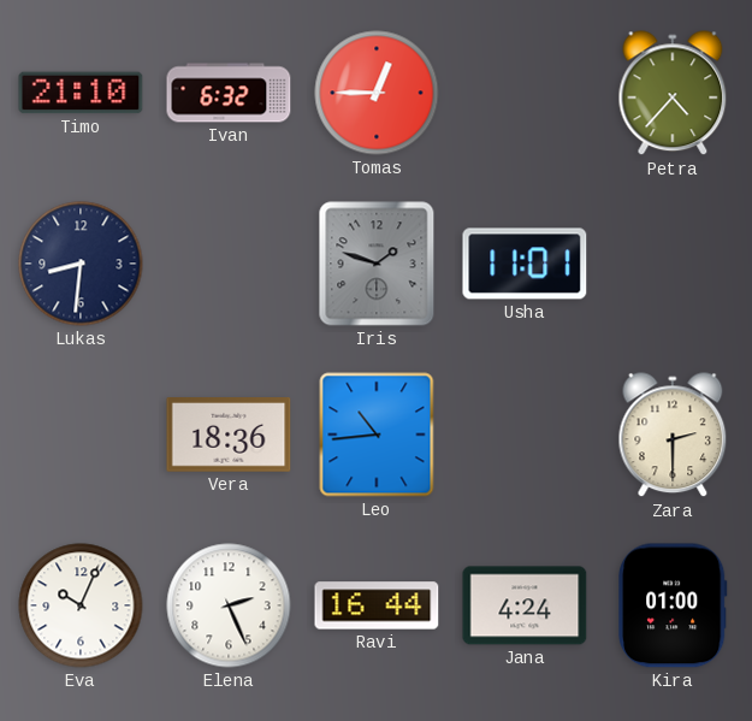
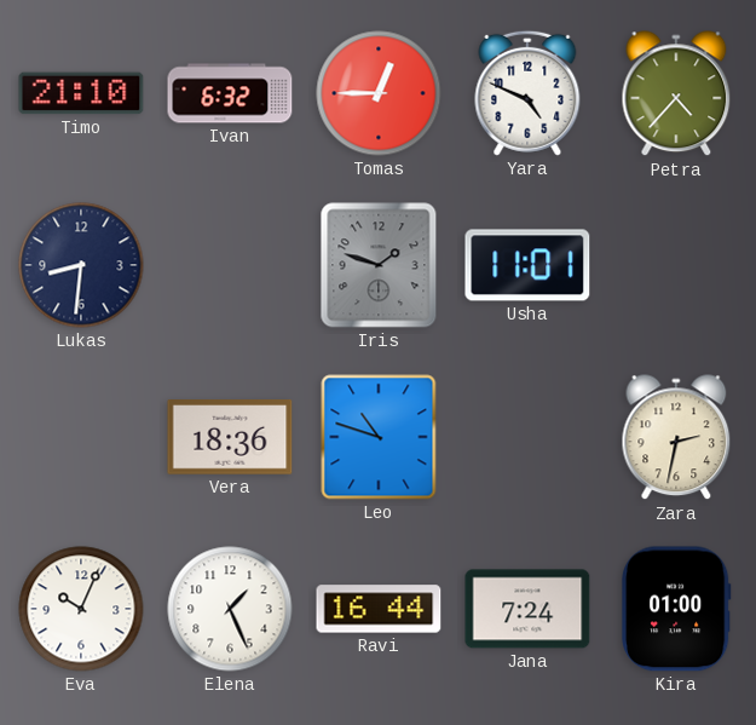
Yara: none -> 4:49 (527, 93)
Leo: 10:44 -> 10:48 (379, 437)
Zara: 2:30 -> 2:32 (676, 438)
Elena: 2:26 -> 1:26 (230, 609)
Jana: 4:24 -> 7:24 (527, 609)
